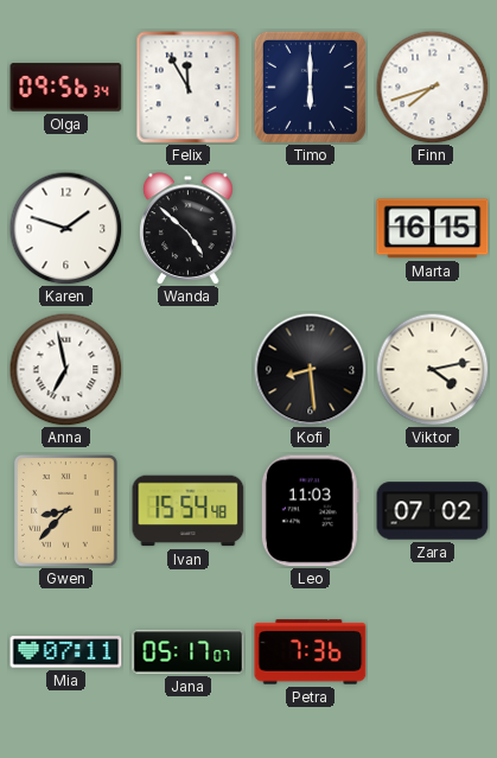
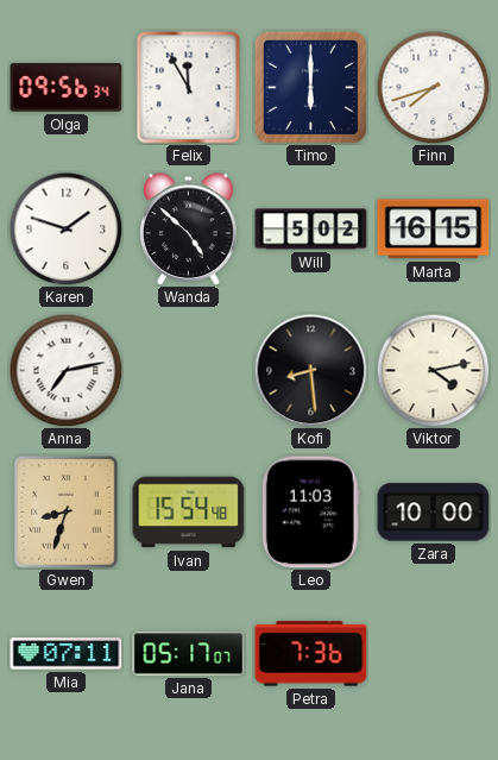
Will: none -> 5:02 (311, 230)
Anna: 6:58 -> 7:13 (65, 370)
Gwen: 8:37 -> 8:33 (67, 513)
Zara: 07:02 -> 10:00 (434, 513)
